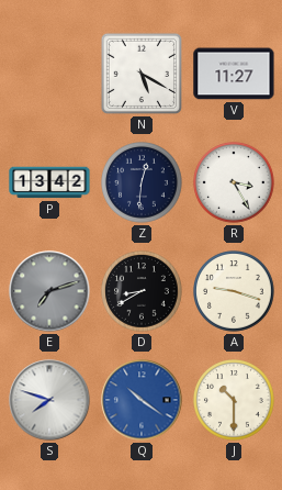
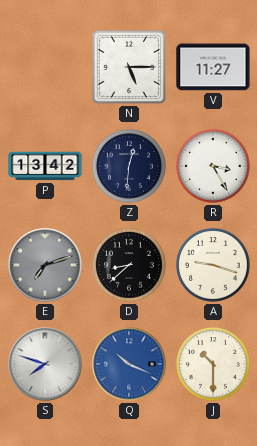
N: 5:20 -> 5:15 (129, 67)
D: 8:40 -> 8:38 (129, 265)
Q: 10:21 -> 10:19 (129, 364)
